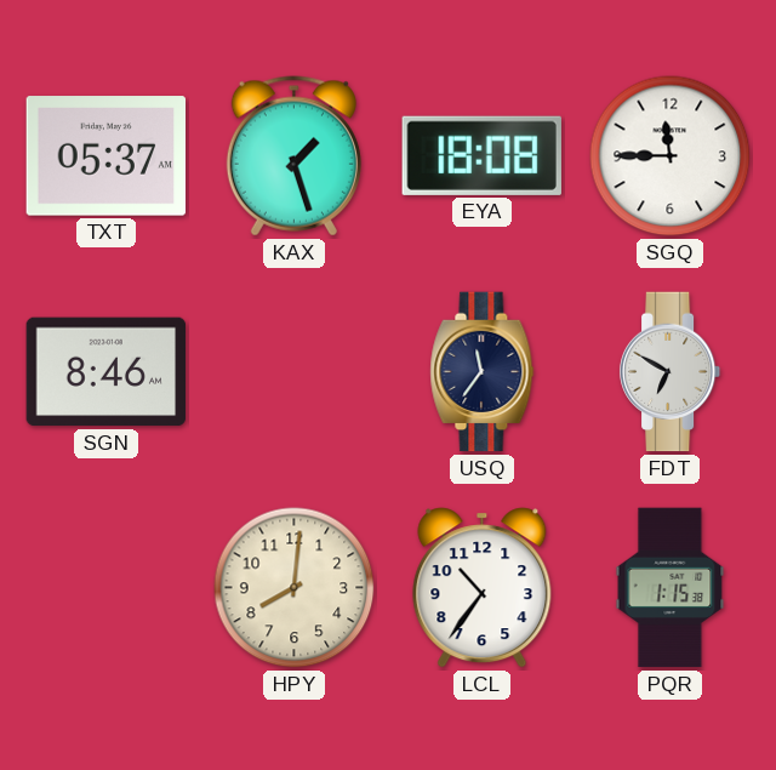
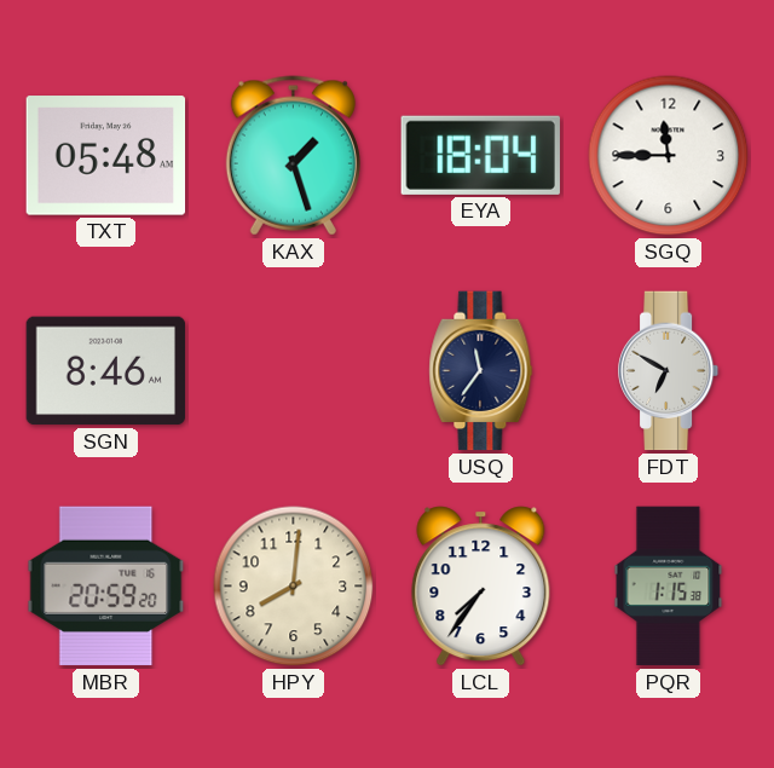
TXT: 05:37 -> 05:48 (106, 156)
EYA: 18:08 -> 18:04 (480, 155)
MBR: none -> 20:59 (106, 587)
LCL: 10:36 -> 7:36 (481, 587)
